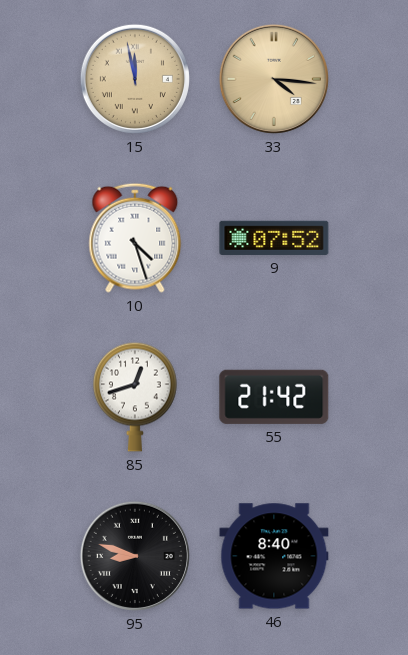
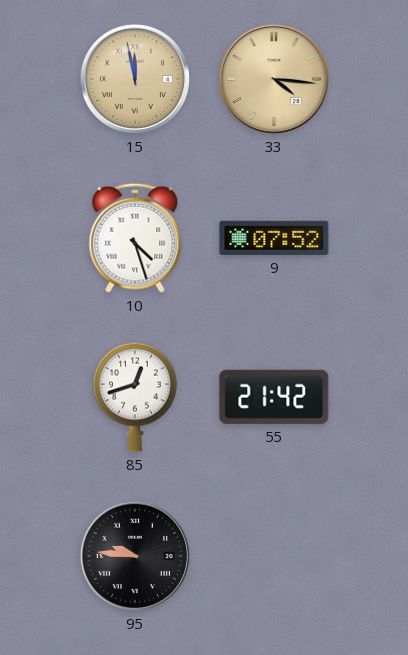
95: 8:48 -> 9:46 (135, 556)
46: 8:40 -> none (274, 556)
